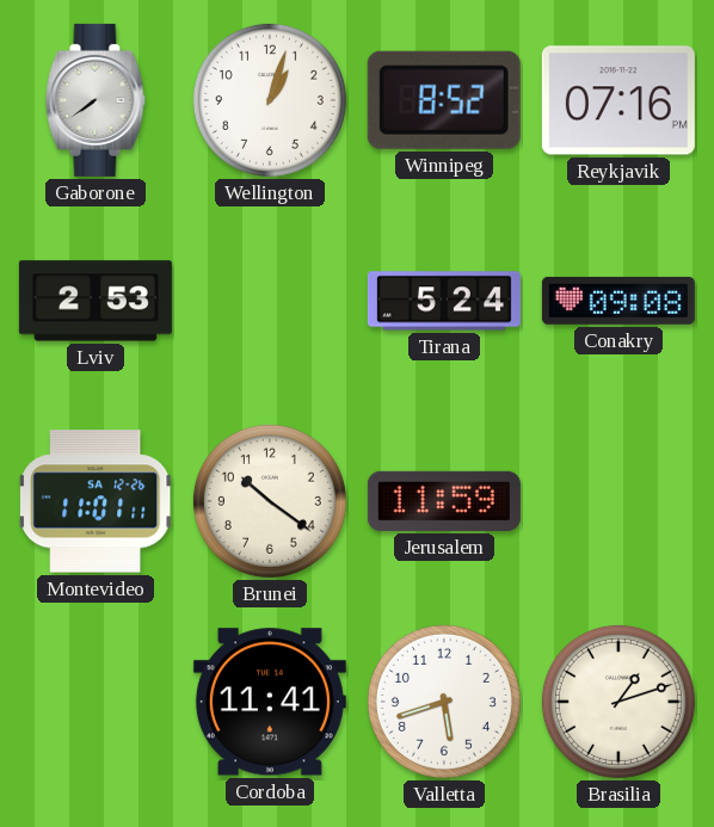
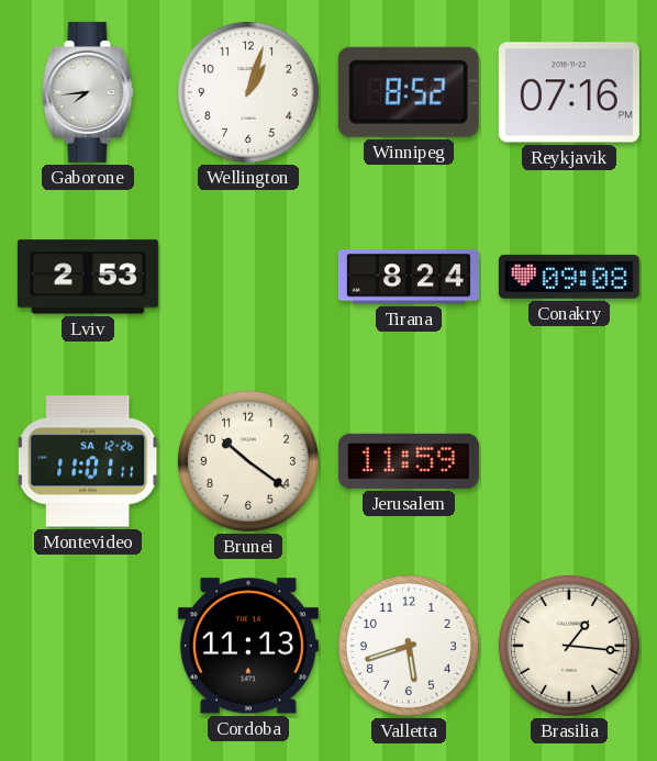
Gaborone: 7:39 -> 7:44 (88, 92)
Tirana: 5:24 -> 8:24 (409, 277)
Cordoba: 11:41 -> 11:13 (248, 646)
Brasilia: 1:12 -> 1:16 (569, 646)
